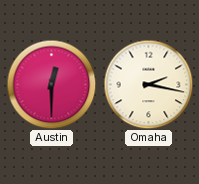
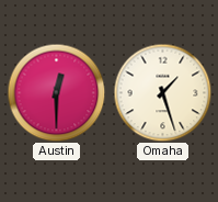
Omaha: 2:17 -> 1:27 (162, 92)
